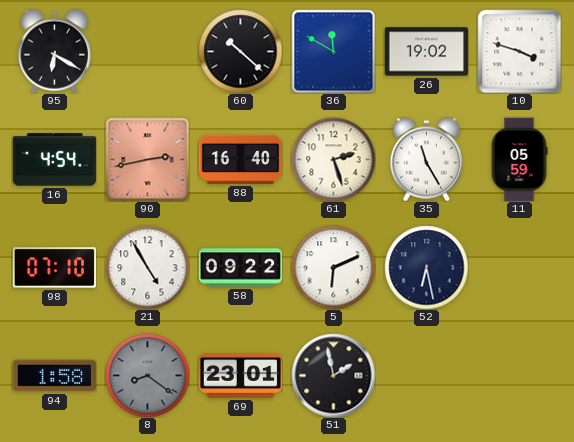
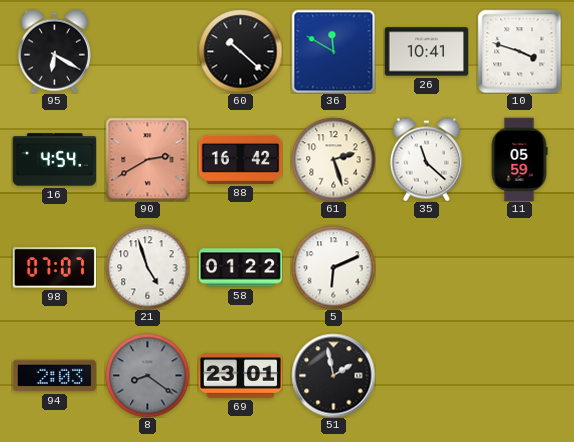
26: 19:02 -> 10:41 (426, 52)
90: 2:43 -> 2:40 (147, 159)
88: 16:40 -> 16:42 (240, 159)
35: 11:25 -> 11:22 (426, 159)
98: 07:10 -> 07:07 (54, 268)
21: 4:55 -> 4:57 (147, 267)
58: 09:22 -> 01:22 (240, 268)
52: 6:28 -> none (426, 267)
94: 1:58 -> 2:03 (54, 376)
